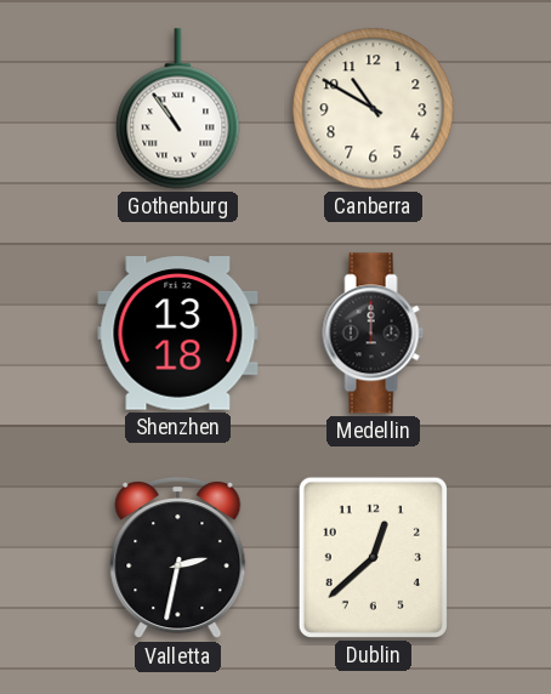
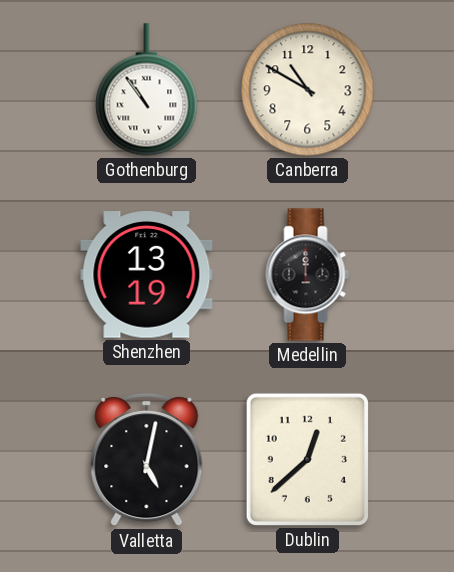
Shenzhen: 13:18 -> 13:19 (147, 275)
Valletta: 2:32 -> 5:02 (147, 460)
